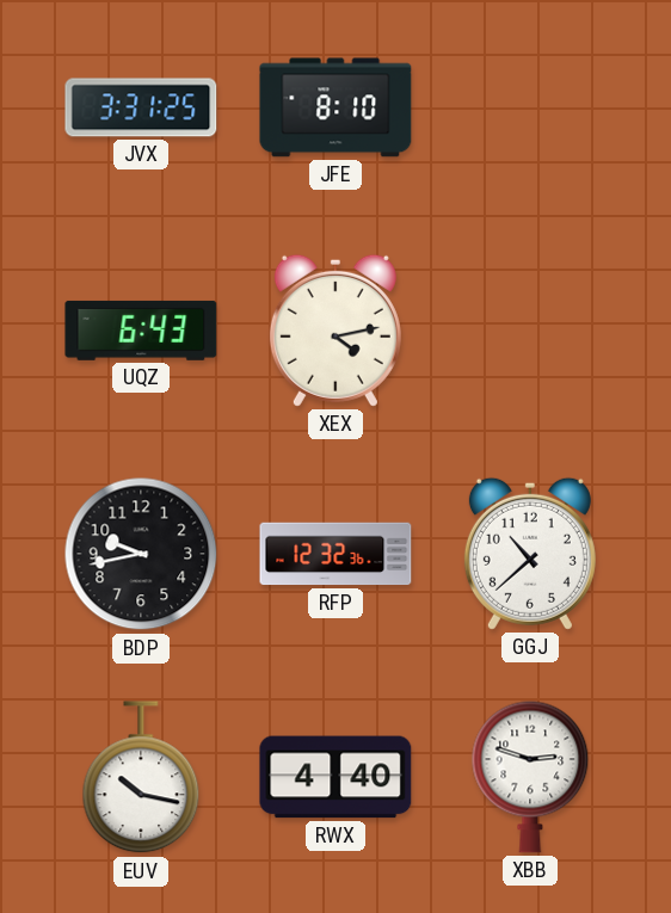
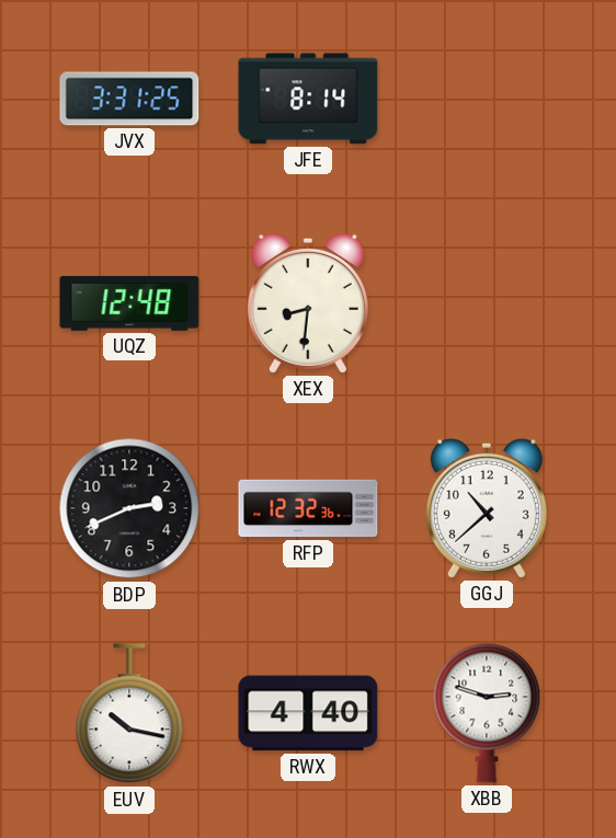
JFE: 8:10 -> 8:14 (308, 99)
UQZ: 6:43 -> 12:48 (129, 303)
XEX: 4:13 -> 8:31 (308, 303)
BDP: 9:43 -> 2:41 (129, 508)
